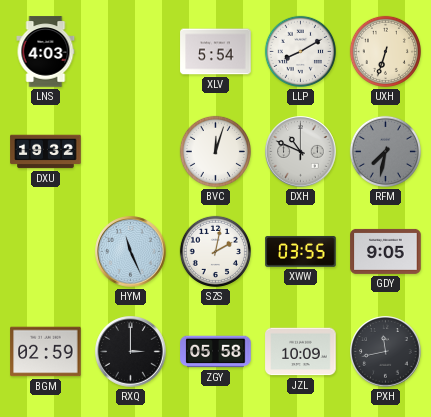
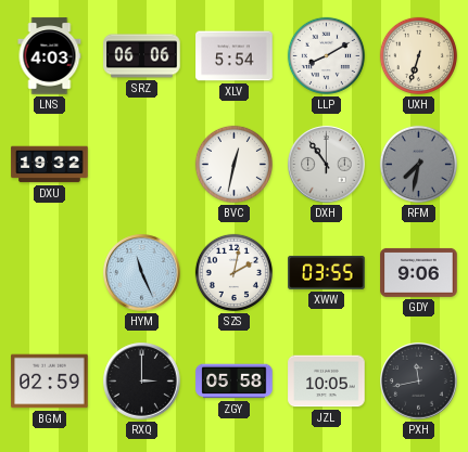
SRZ: none -> 06:06 (142, 56)
BVC: 12:03 -> 12:32 (233, 164)
DXH: 10:49 -> 10:54 (327, 165)
GDY: 9:05 -> 9:06 (419, 272)
JZL: 10:09 -> 10:05 (327, 382)
